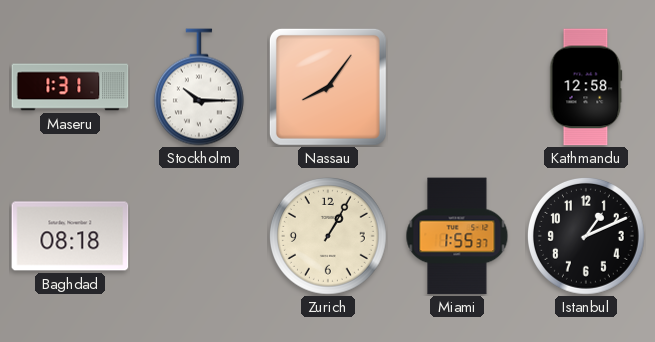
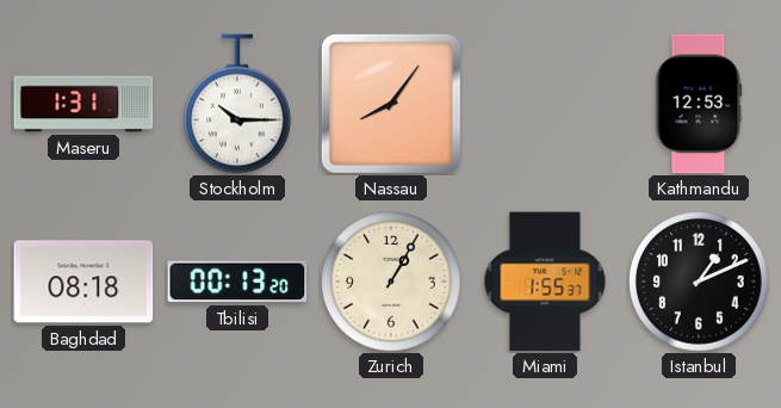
Kathmandu: 12:58 -> 12:53 (699, 104)
Tbilisi: none -> 00:13 (237, 282)
